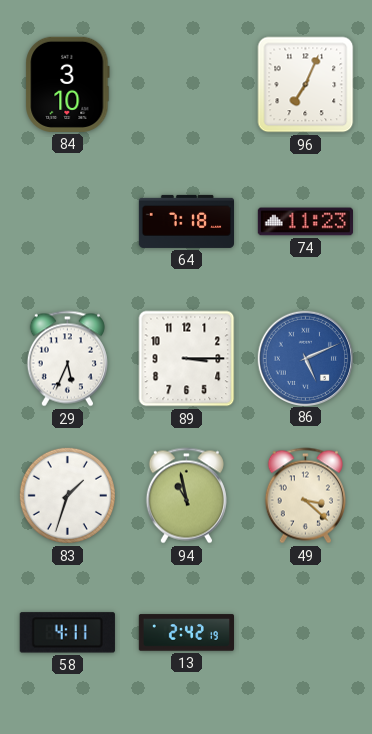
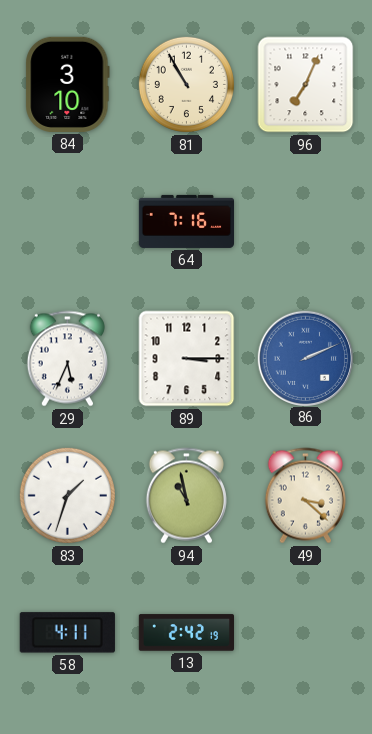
81: none -> 10:55 (186, 84)
64: 7:18 -> 7:16 (186, 221)
74: 11:23 -> none (305, 222)
86: 5:11 -> 2:11 (305, 358)
